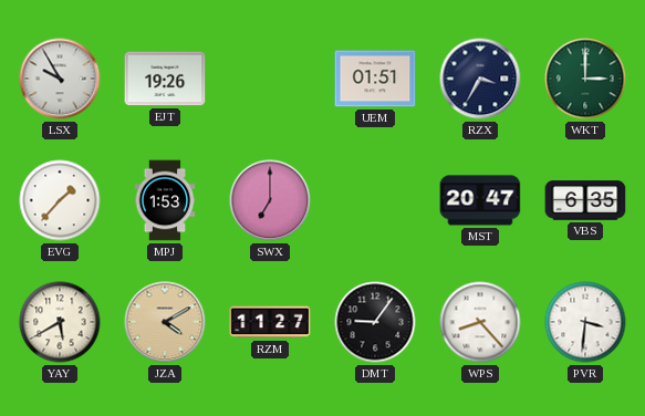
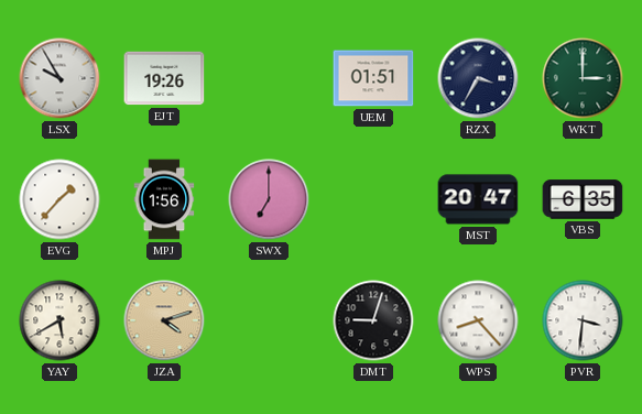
MPJ: 1:53 -> 1:56 (164, 199)
JZA: 4:10 -> 4:12 (164, 320)
RZM: 11:27 -> none (270, 322)
DMT: 9:06 -> 9:03 (373, 320)
